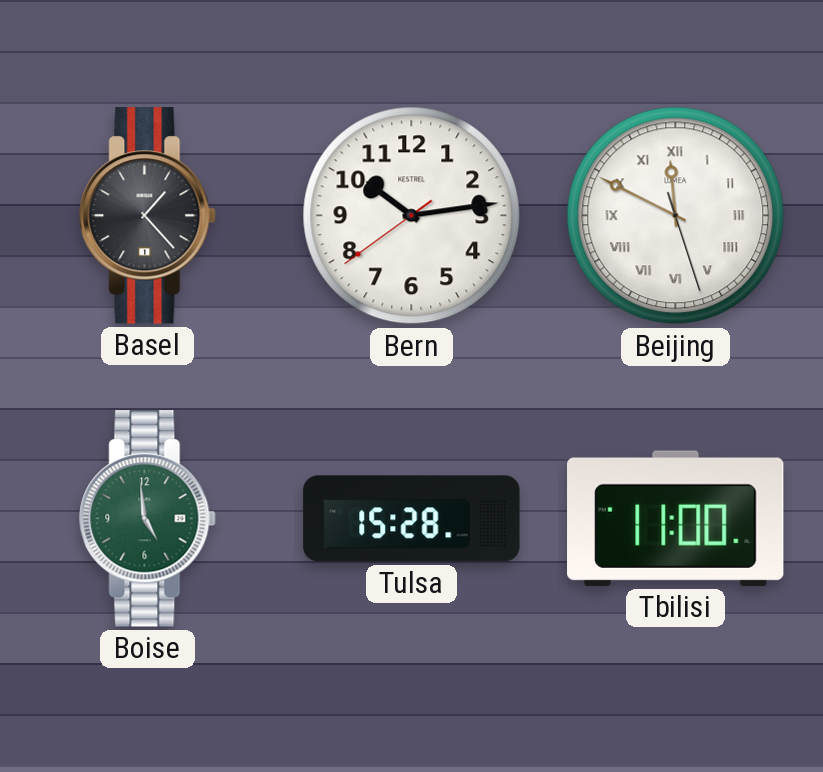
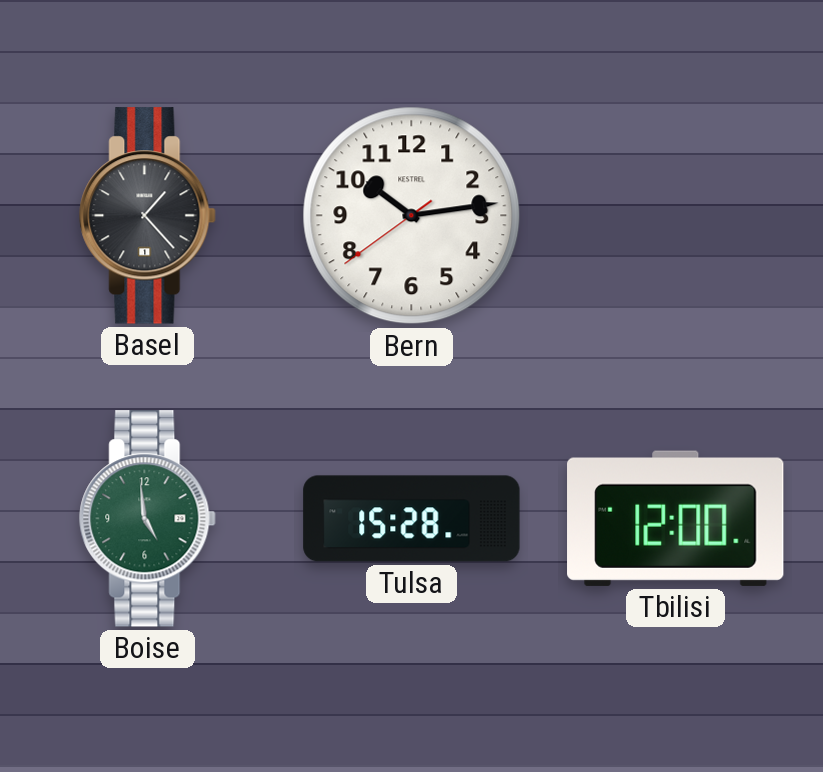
Beijing: 11:49 -> none (676, 216)
Tbilisi: 11:00 -> 12:00 (676, 518)
